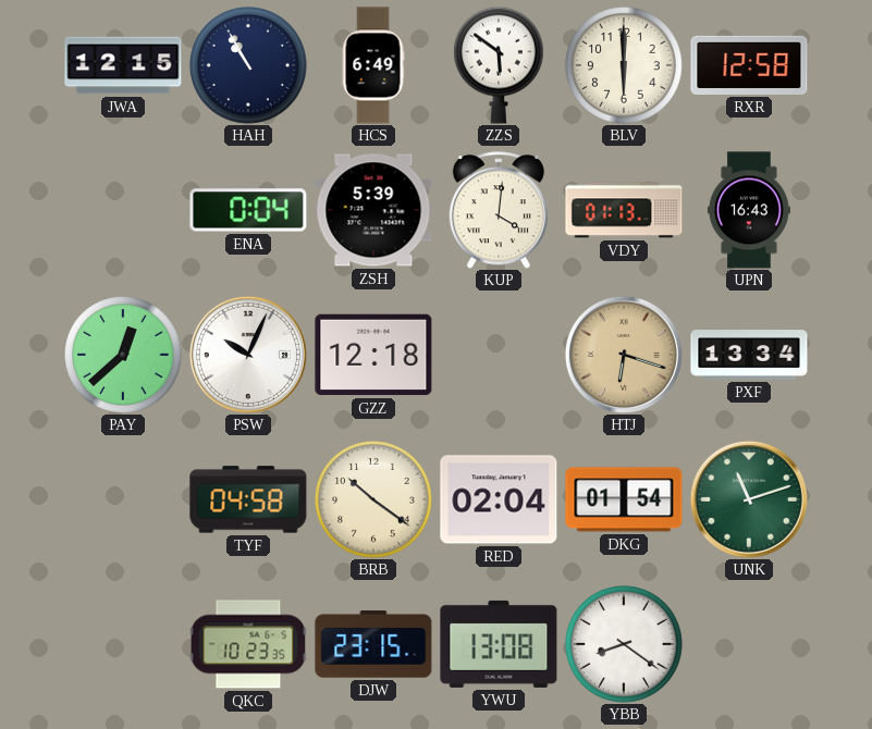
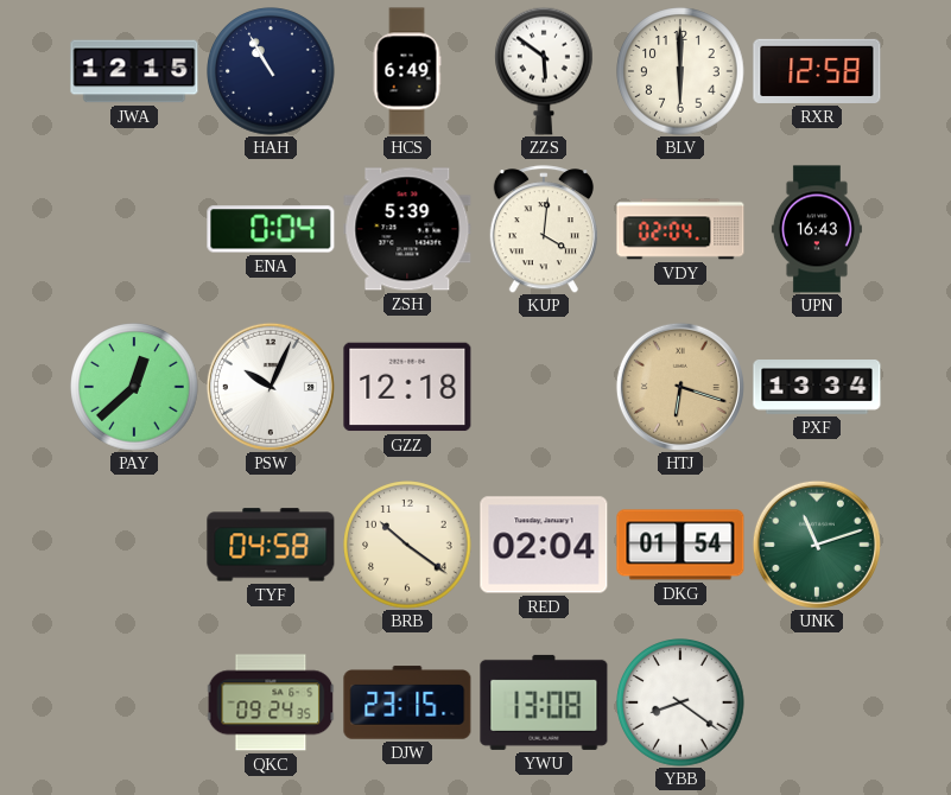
VDY: 01:13 -> 02:04 (680, 229)
QKC: 10:23 -> 09:24 (271, 702)
